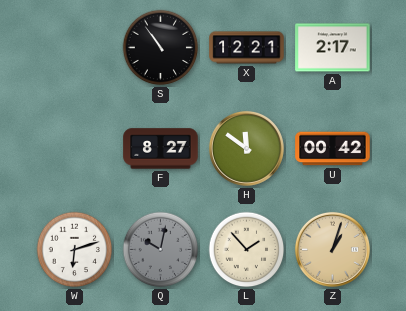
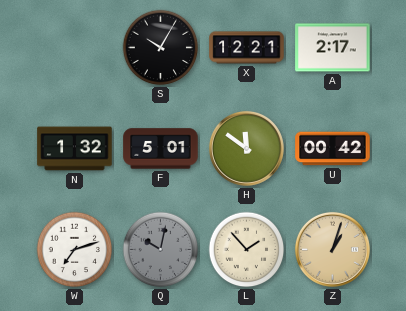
S: 10:54 -> 10:05 (161, 48)
N: none -> 1:32 (75, 149)
F: 8:27 -> 5:01 (161, 149)
W: 6:12 -> 7:12 (75, 250)
